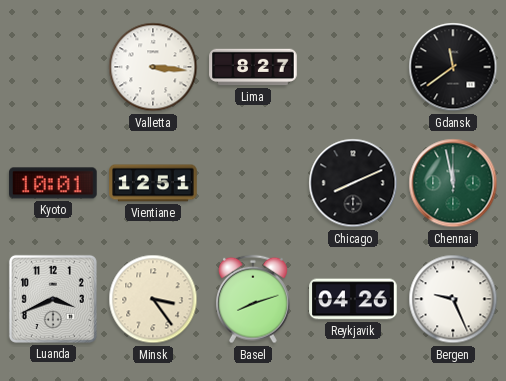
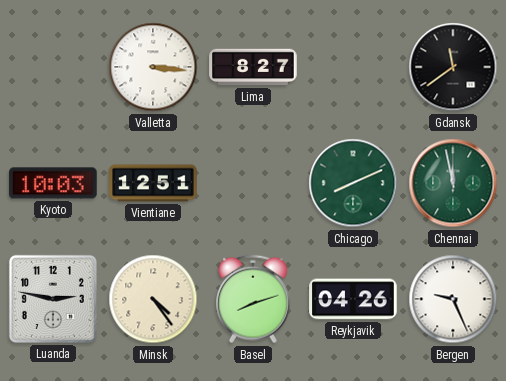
Kyoto: 10:01 -> 10:03 (53, 183)
Chicago dial: black -> green (353, 183)
Luanda: 3:41 -> 2:47 (53, 299)
Minsk: 3:24 -> 4:24 (153, 299)
